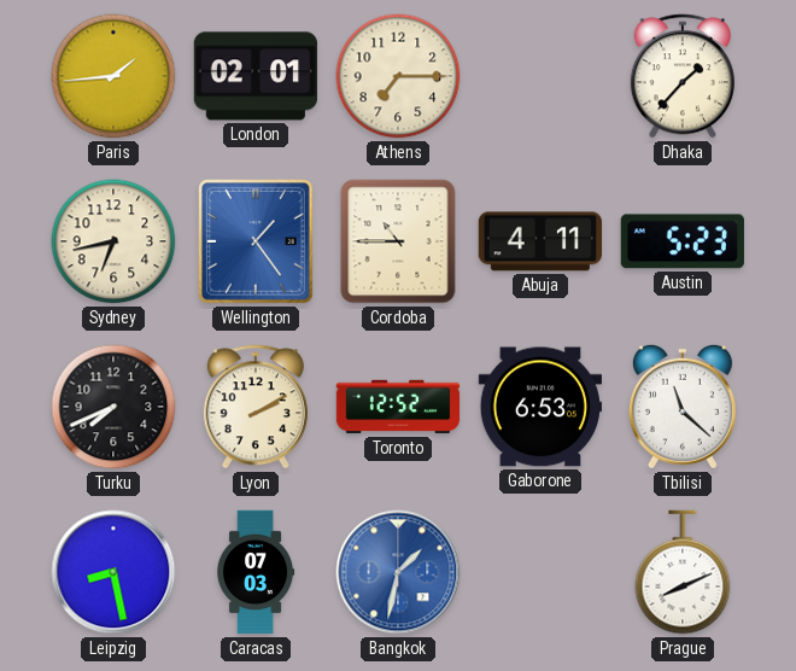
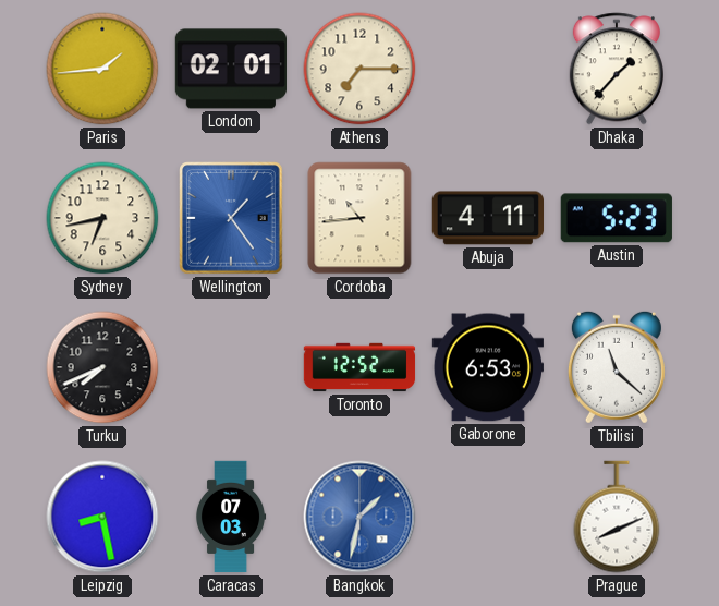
Cordoba: 10:45 -> 10:44 (359, 218)
Lyon: 2:10 -> none (256, 407)
